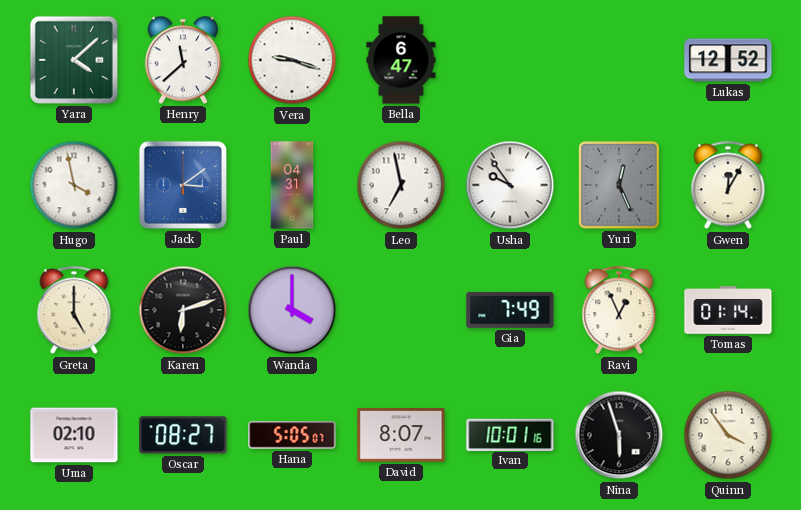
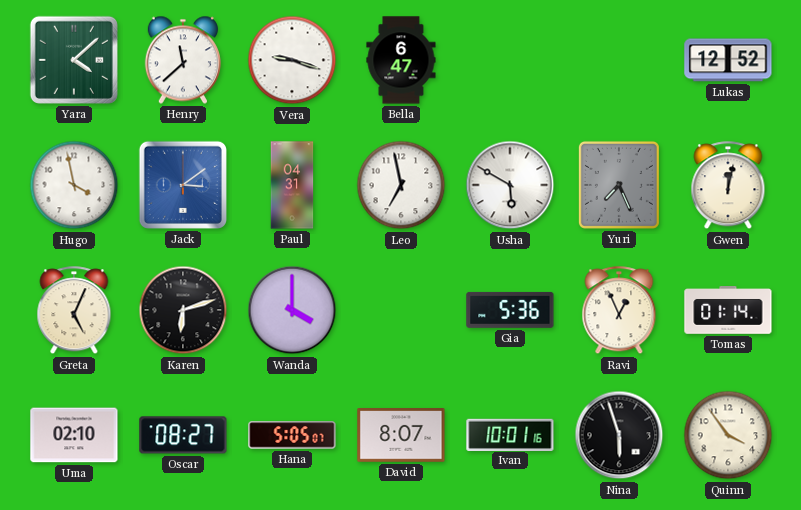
Usha: 9:54 -> 5:50 (510, 185)
Yuri: 12:26 -> 7:26 (619, 185)
Gwen: 12:05 -> 12:02 (728, 186)
Greta: 5:00 -> 5:04 (74, 311)
Gia: 7:49 -> 5:36 (510, 310)
